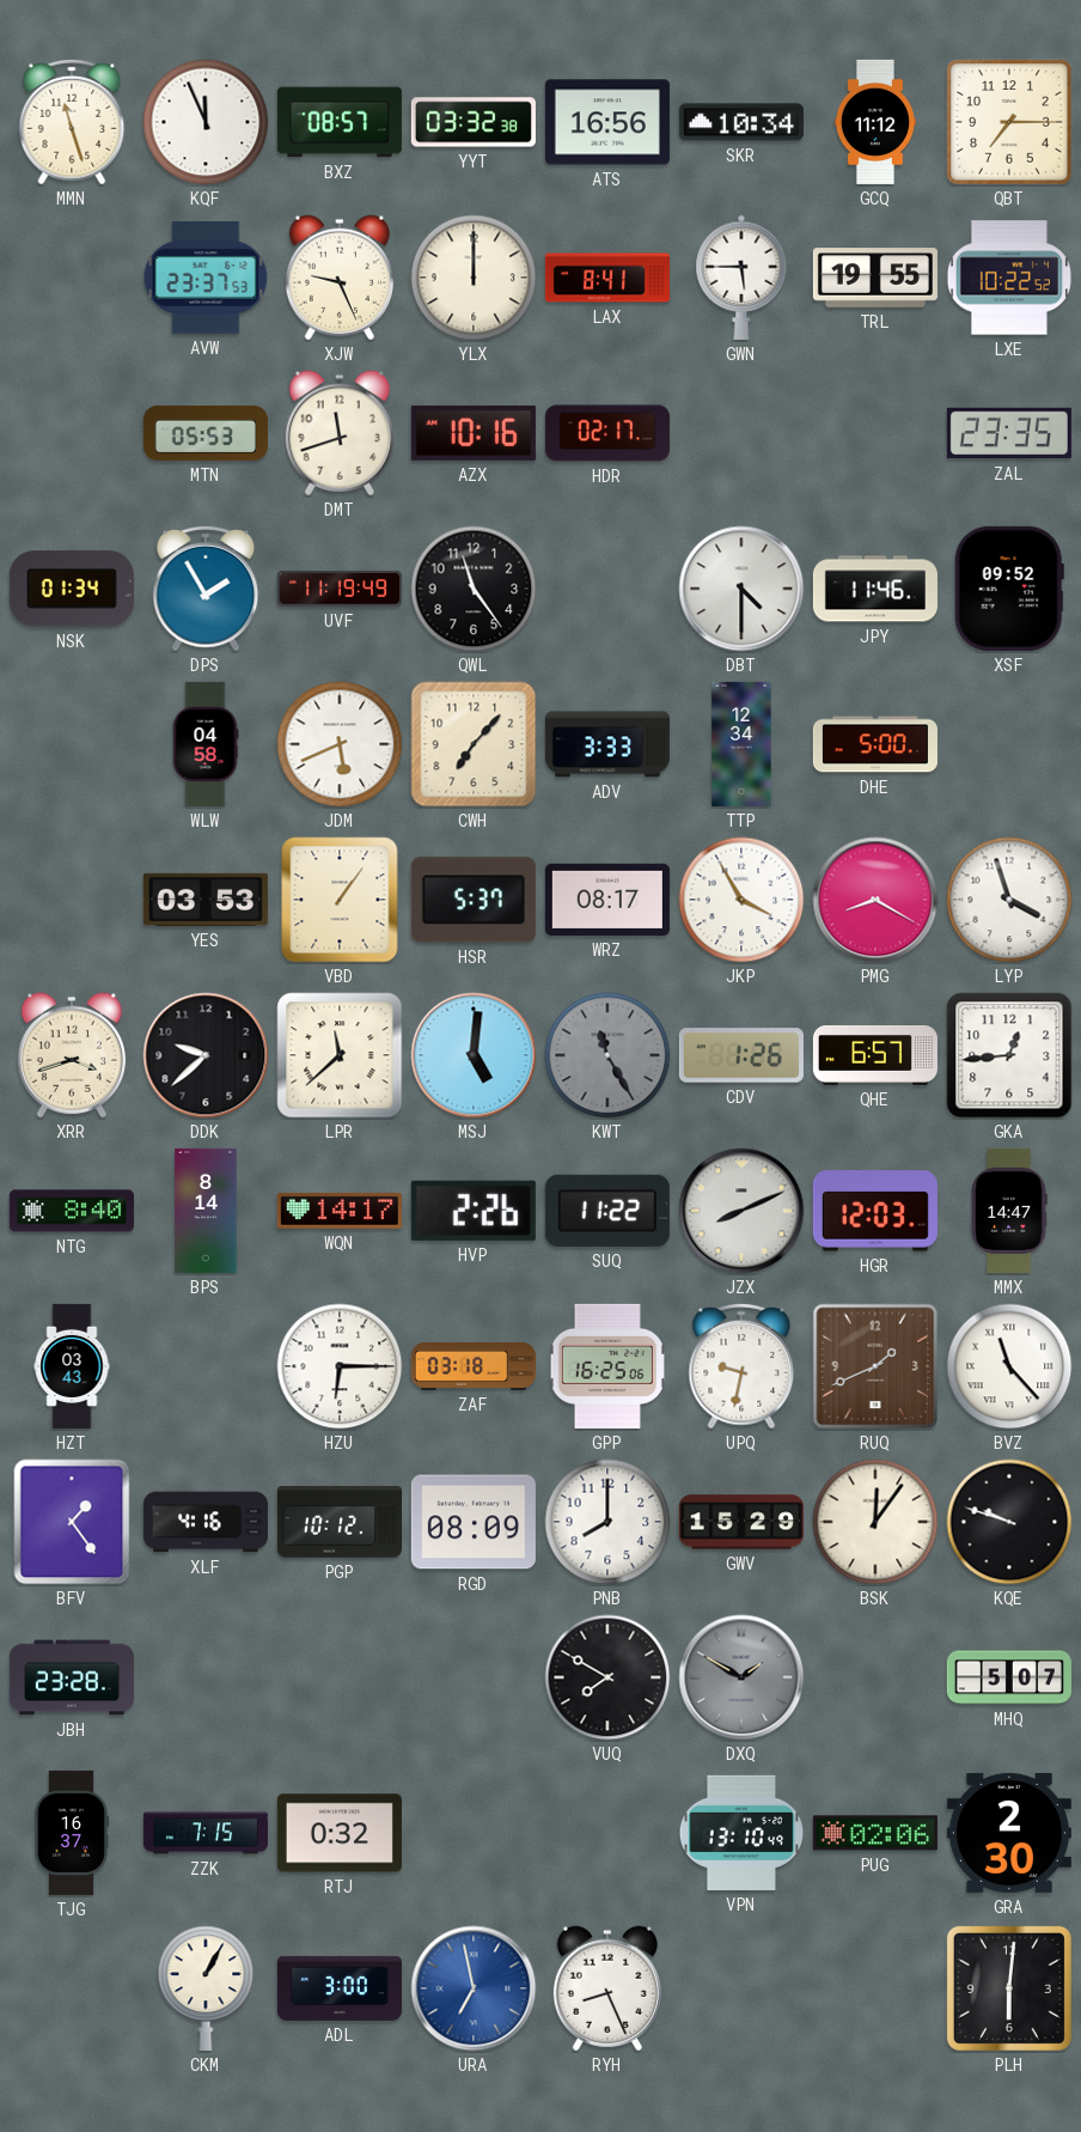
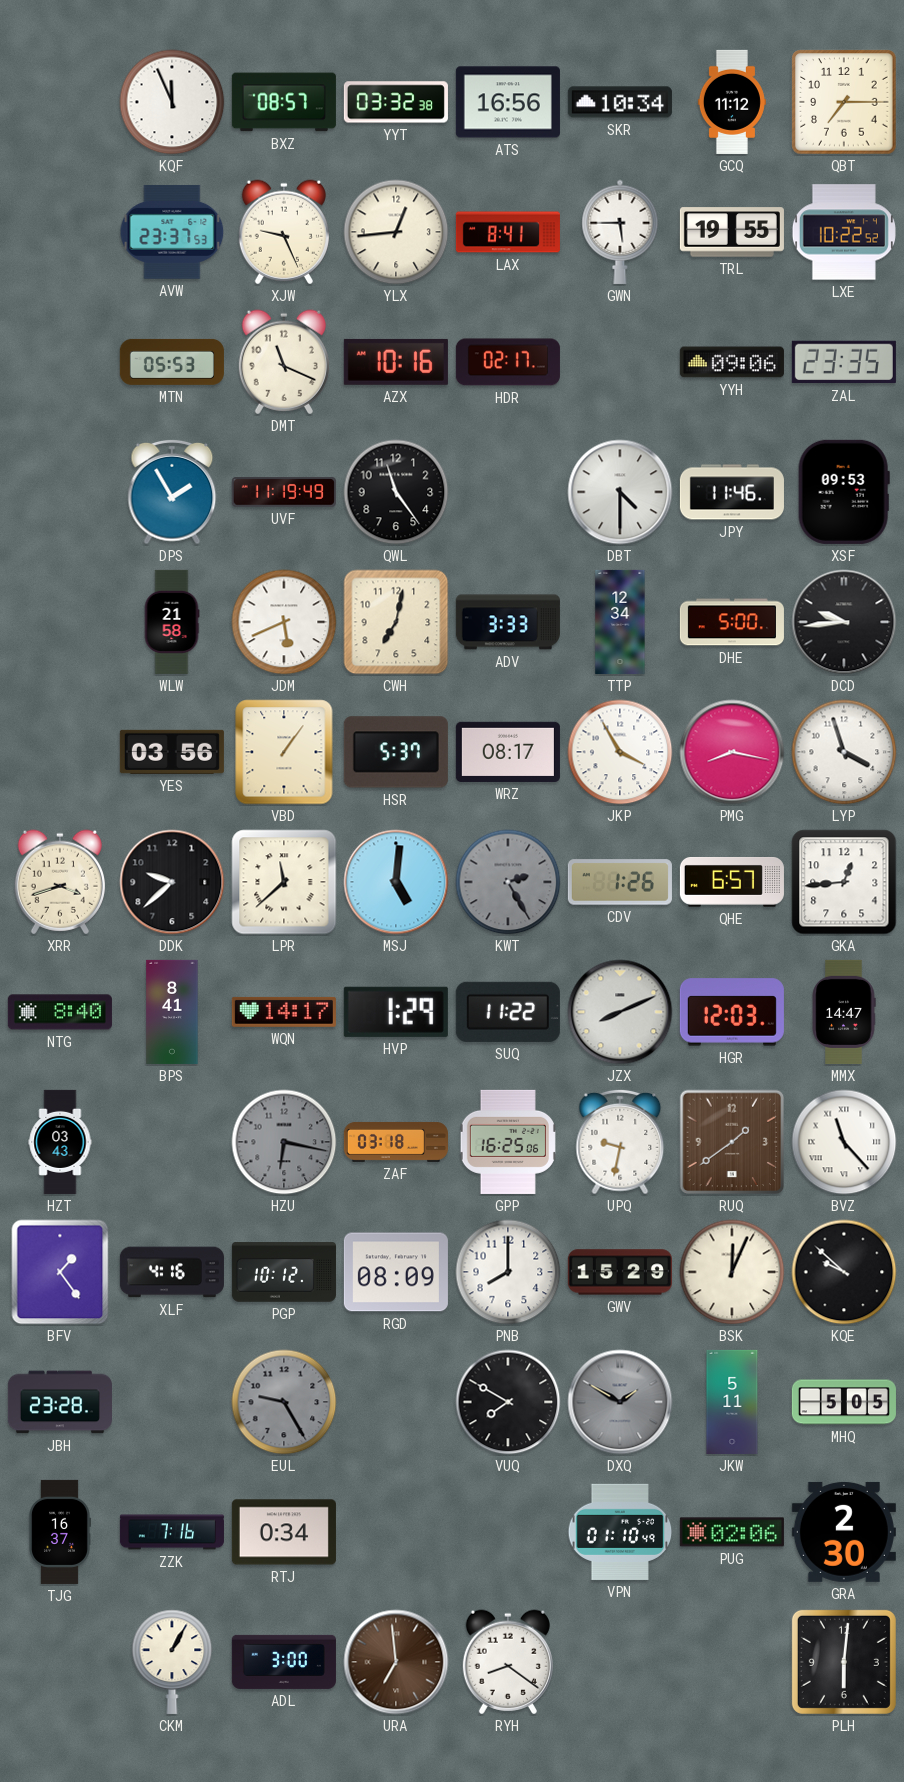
MMN: 11:27 -> none (72, 122)
YLX: 12:00 -> 12:44 (396, 232)
DMT: 11:42 -> 11:19 (284, 362)
YYH: none -> 09:06 (732, 362)
NSK: 01:34 -> none (72, 589)
XSF: 09:52 -> 09:53 (844, 492)
WLW: 04:58 -> 21:58 (172, 622)
CWH: 7:07 -> 7:02 (396, 622)
DCD: none -> 9:44 (844, 622)
YES: 03:53 -> 03:56 (172, 752)
PMG: 8:20 -> 8:17 (732, 752)
KWT: 11:25 -> 2:25 (508, 882)
BPS: 8:14 -> 8:41 (172, 1012)
HVP: 2:26 -> 1:29 (396, 1012)
HZU: 6:15 -> 6:17 (284, 1142)
HZU dial: white -> grey (284, 1142)
RUQ: 1:41 -> 1:39 (732, 1142)
BSK: 12:06 -> 12:04 (732, 1272)
KQE: 9:48 -> 9:52 (844, 1272)
EUL: none -> 9:25 (284, 1402)
JKW: none -> 5:11 (732, 1402)
MHQ: 5:07 -> 5:05 (844, 1402)
ZZK: 7:15 -> 7:16 (172, 1532)
RTJ: 0:32 -> 0:34 (284, 1532)
VPN: 13:10 -> 01:10 (620, 1532)
URA: 6:58 -> 6:59 (396, 1662)
URA dial: blue -> brown (396, 1662)
RYH: 8:26 -> 8:21 (508, 1662)
